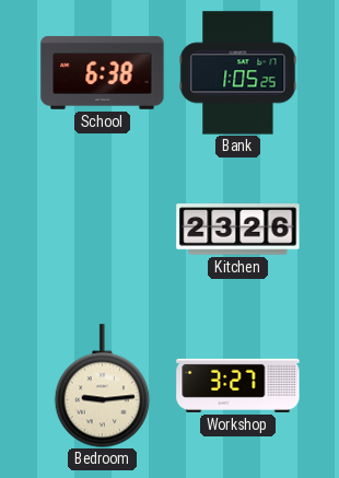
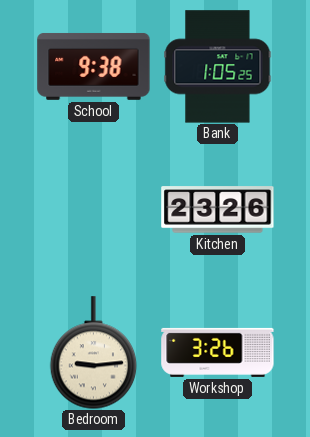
School: 6:38 -> 9:38 (94, 66)
Workshop: 3:27 -> 3:26 (218, 352)
